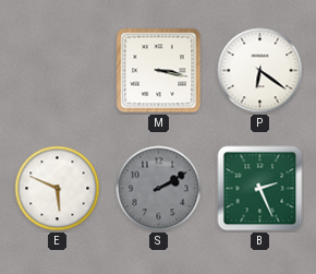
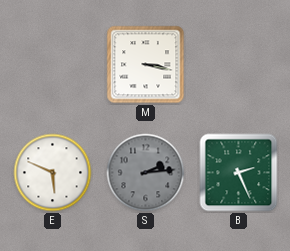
P: 6:21 -> none (260, 71)
S: 2:10 -> 2:14 (146, 173)
